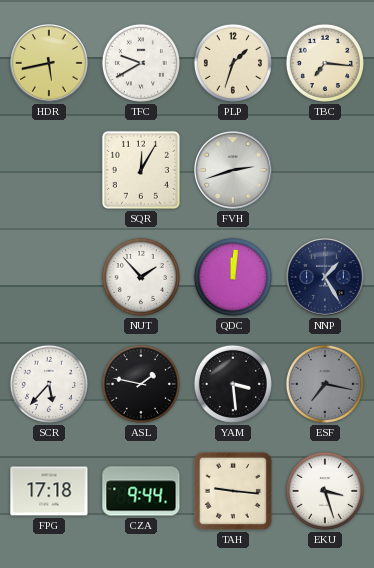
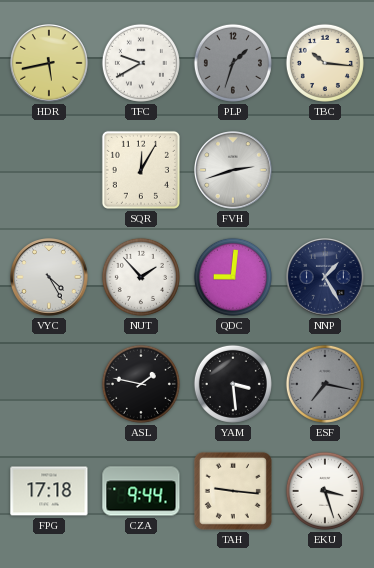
PLP dial: cream -> grey (233, 63)
TBC: 7:16 -> 10:16 (325, 63)
VYC: none -> 4:25 (50, 278)
QDC: 12:01 -> 9:01 (233, 277)
SCR: 5:37 -> none (49, 384)
